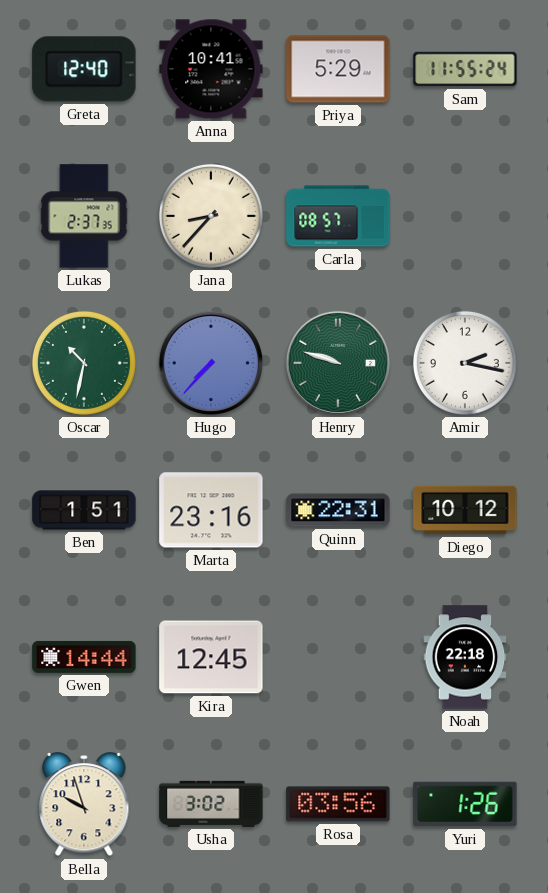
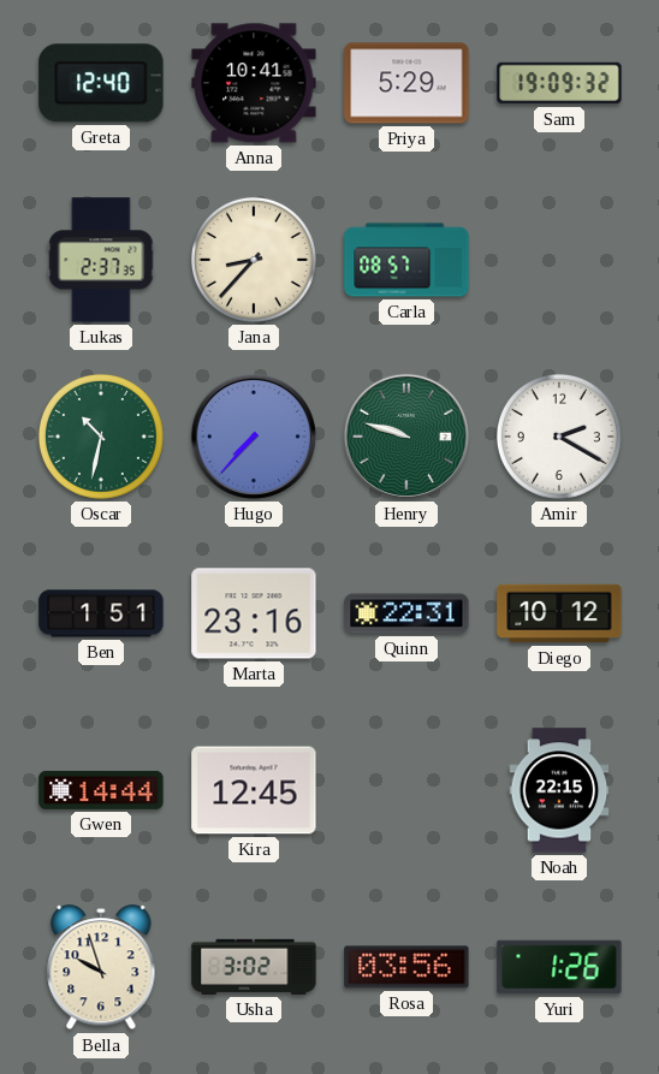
Sam: 11:55 -> 19:09 (559, 83)
Amir: 2:17 -> 2:20 (559, 437)
Noah: 22:18 -> 22:15 (559, 790)
